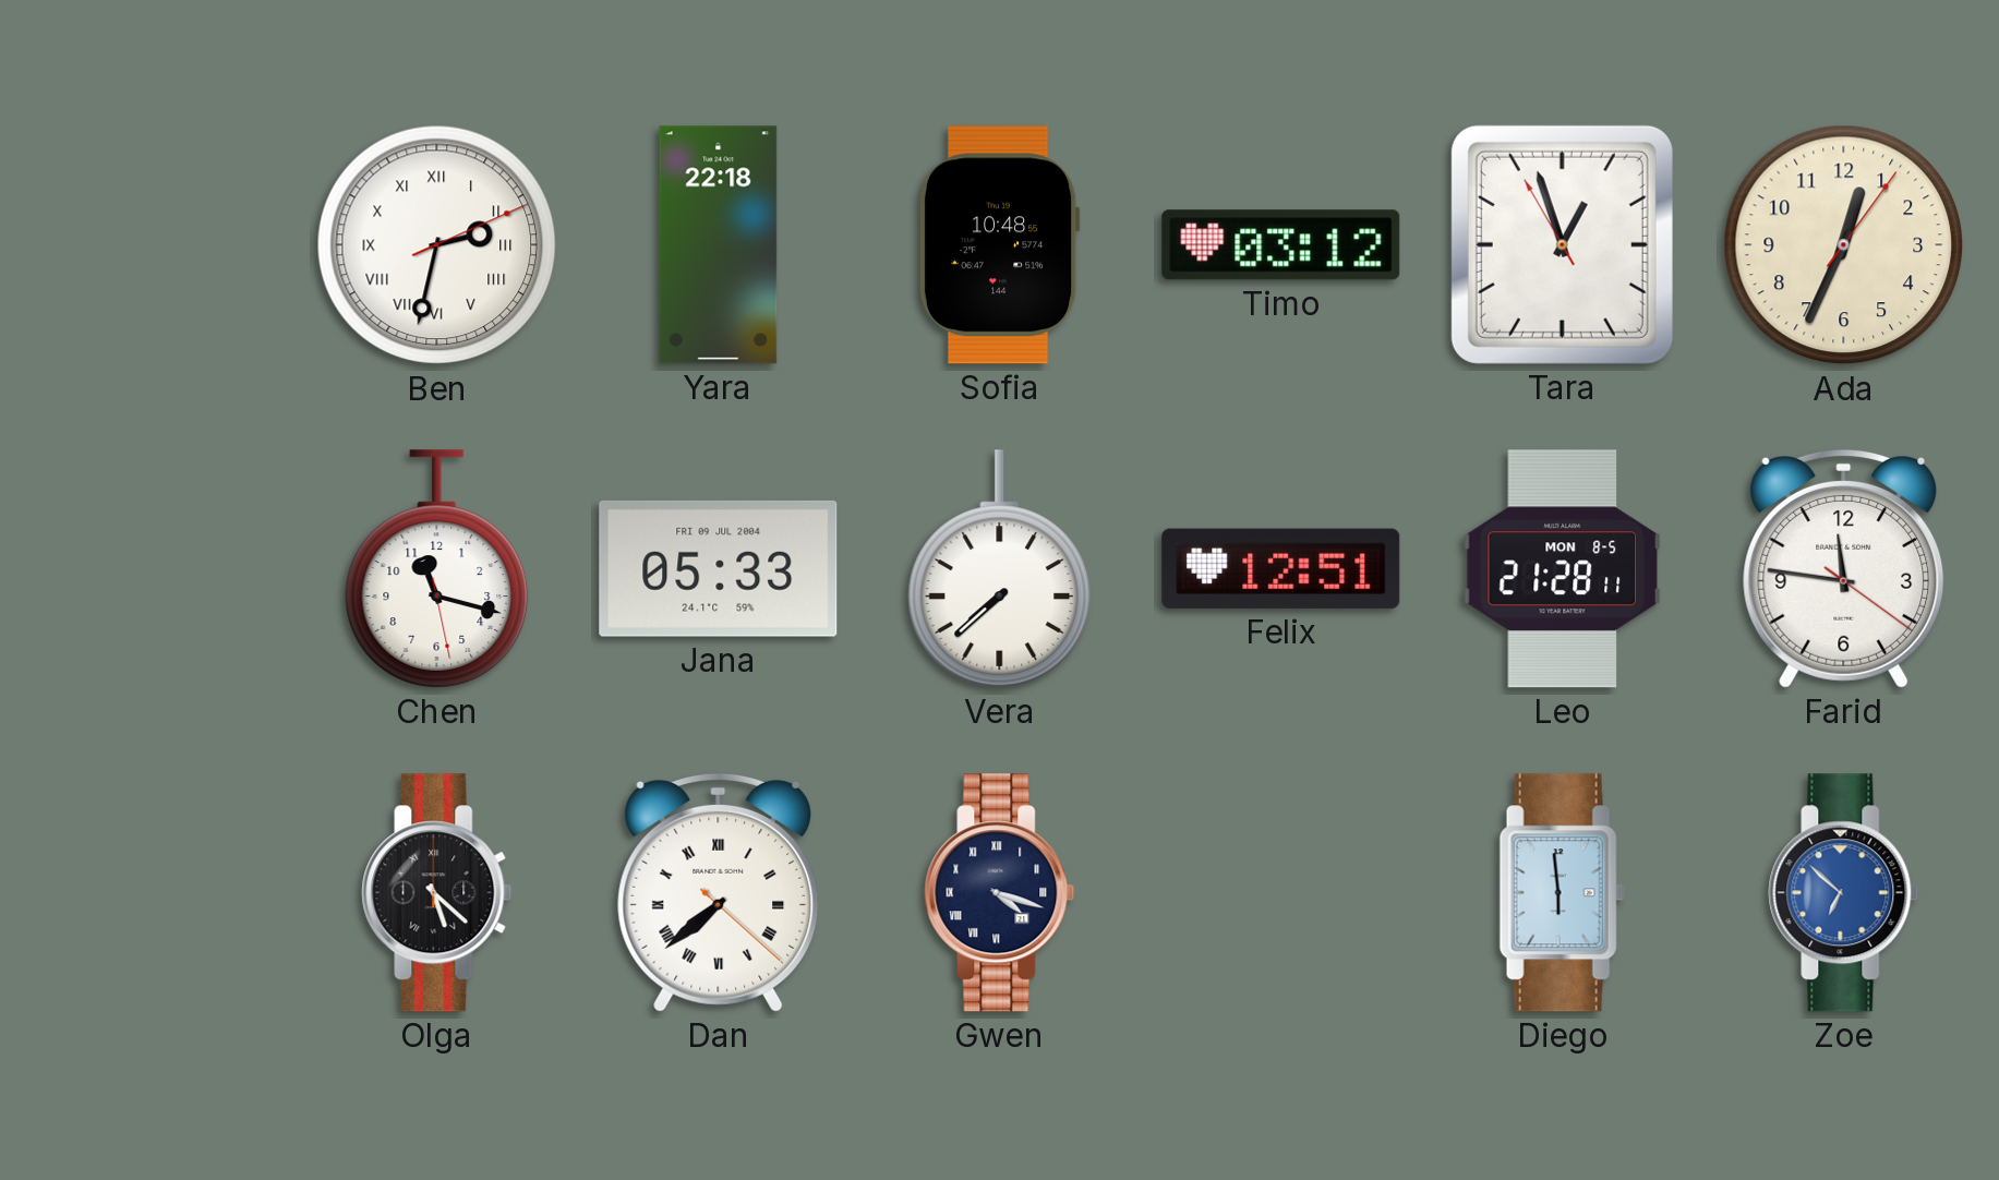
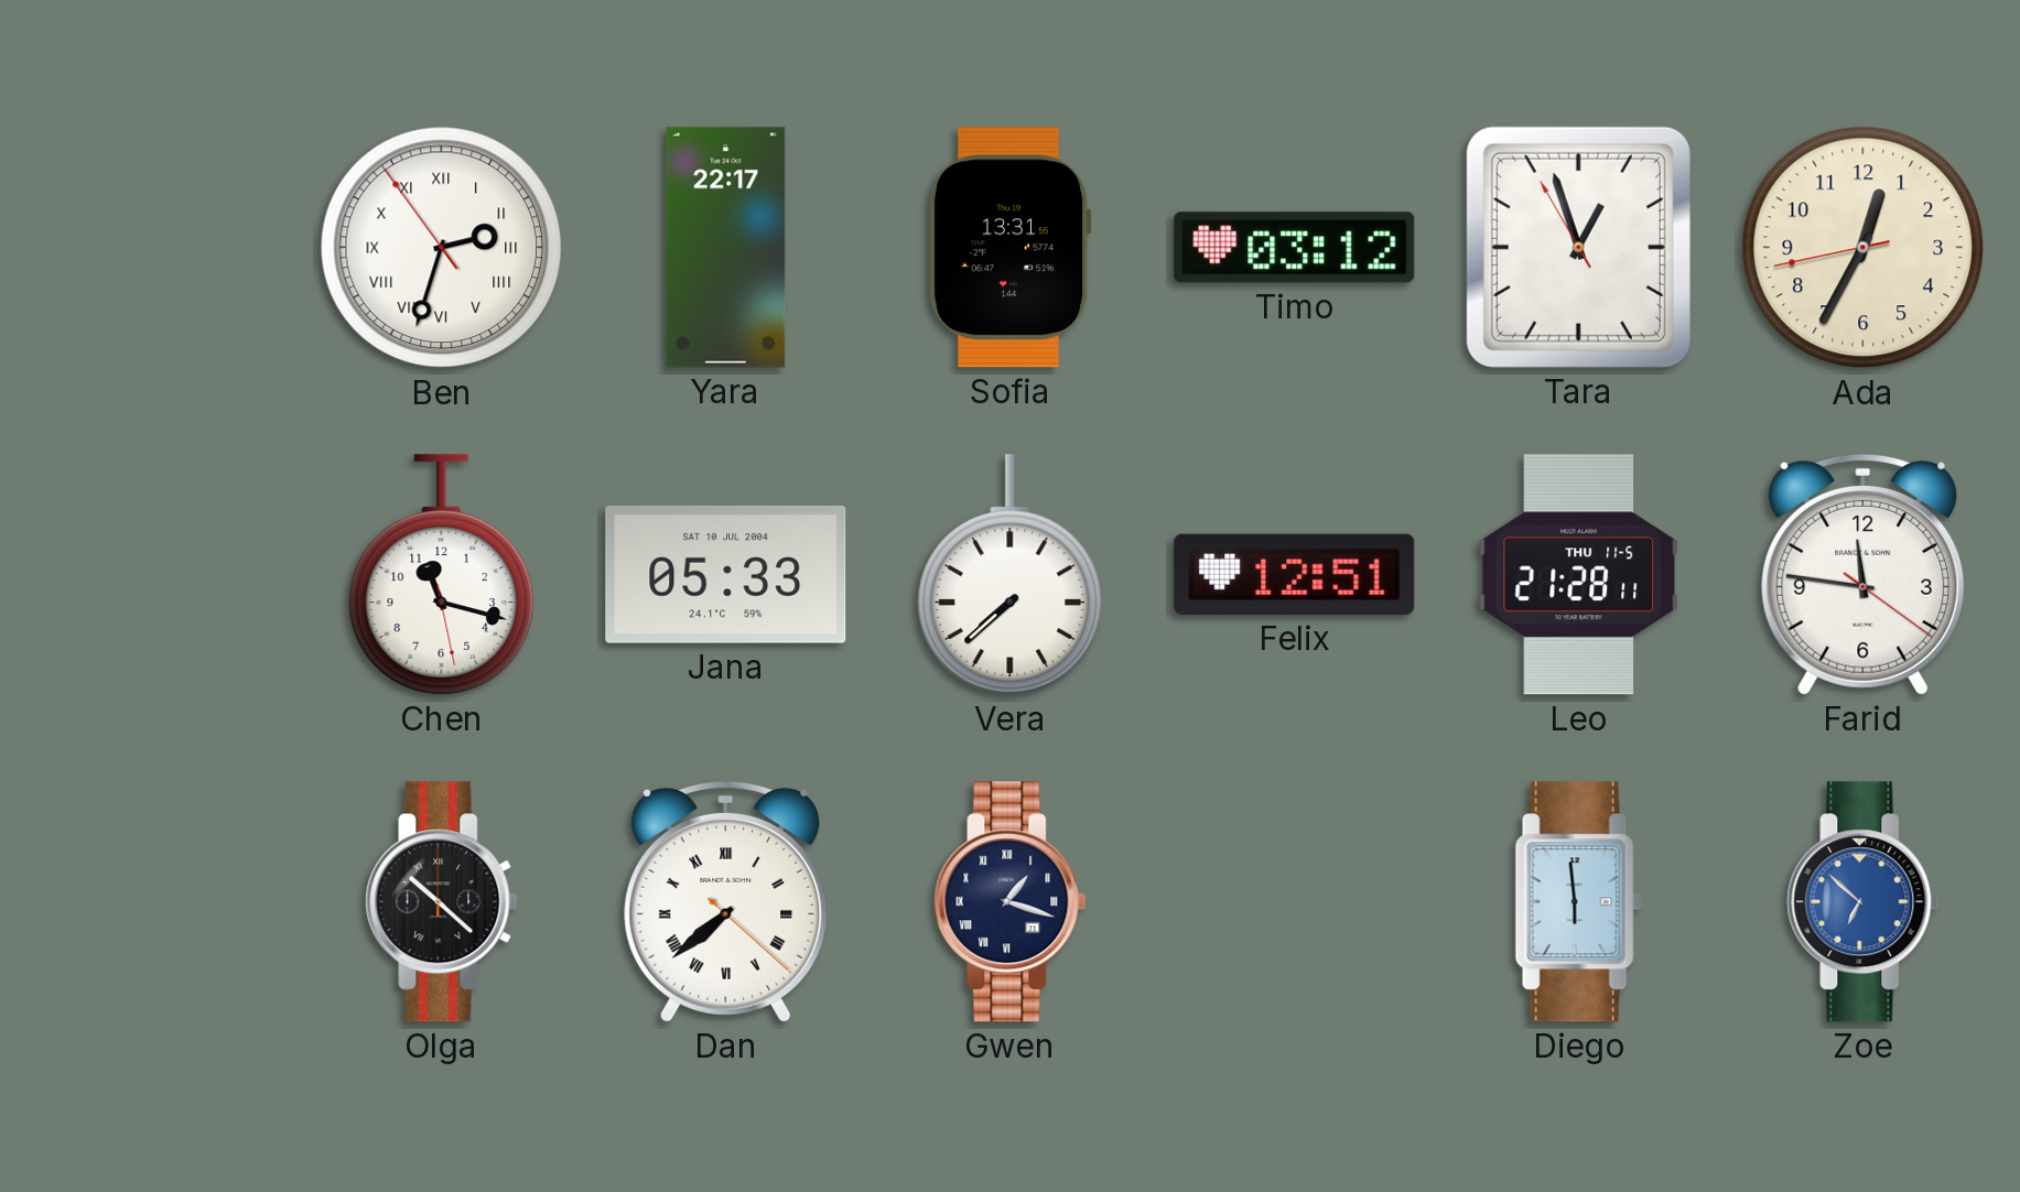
Ben: 2:32:11 -> 2:32:54 (442, 248)
Yara: 22:18 -> 22:17 (726, 248)
Sofia: 10:48 -> 13:31 (1009, 248)
Ada: 12:34:06 -> 12:34:43 (1864, 248)
Jana date: FRI 09 JUL 2004 -> SAT 10 JUL 2004 (726, 574)
Leo date: MON 8-5 -> THU 11-5 (1578, 575)
Olga: 5:22 -> 10:22 (442, 902)
Gwen: 4:18 -> 1:18 (1011, 902)
